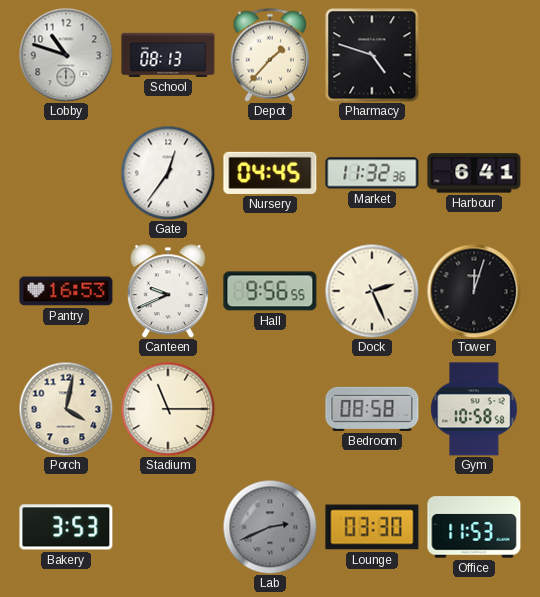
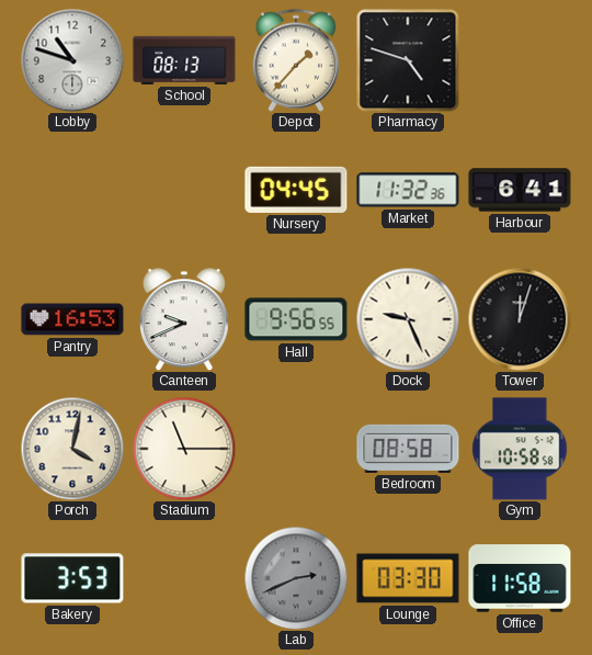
Gate: 12:36 -> none (168, 173)
Dock: 2:26 -> 9:26 (408, 319)
Office: 11:53 -> 11:58 (520, 578)
